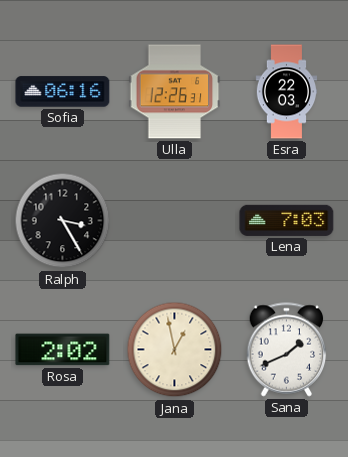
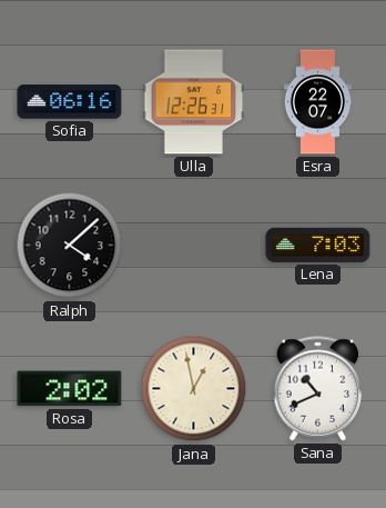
Esra: 22:03 -> 22:07 (318, 102)
Ralph: 3:25 -> 4:08 (70, 246)
Sana: 1:41 -> 10:41 (318, 389)
